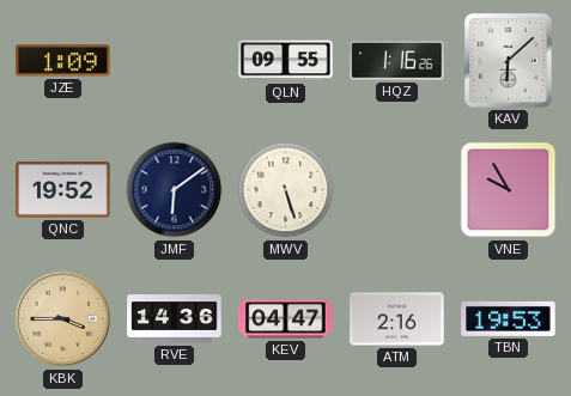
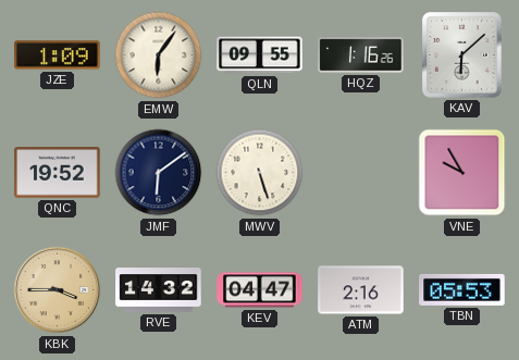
EMW: none -> 6:06 (159, 55)
RVE: 14:36 -> 14:32 (159, 290)
TBN: 19:53 -> 05:53 (462, 289)
